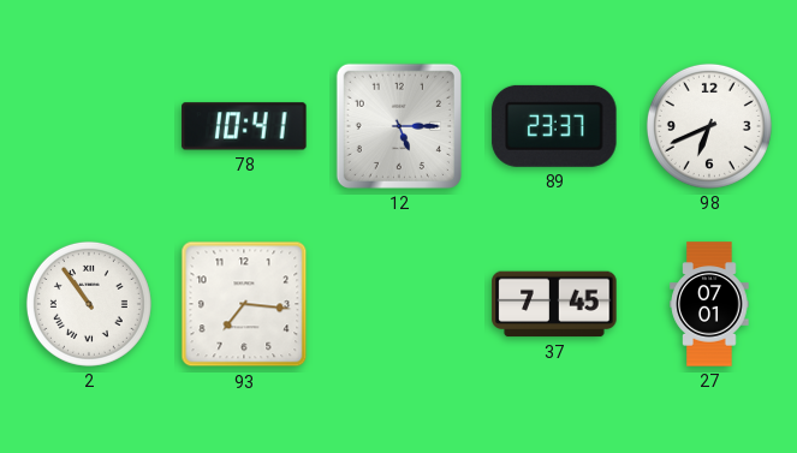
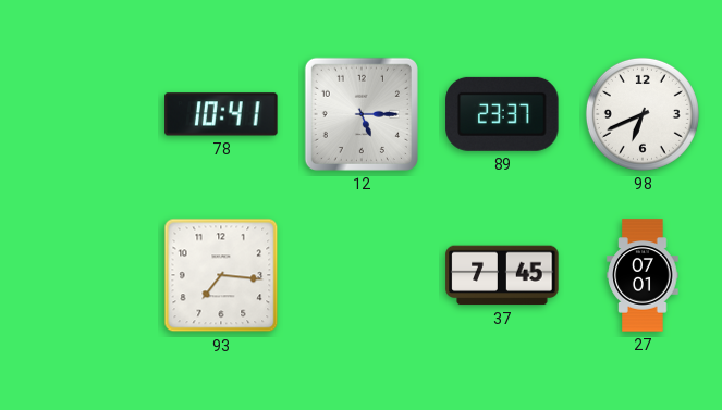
2: 10:54 -> none (89, 304)
